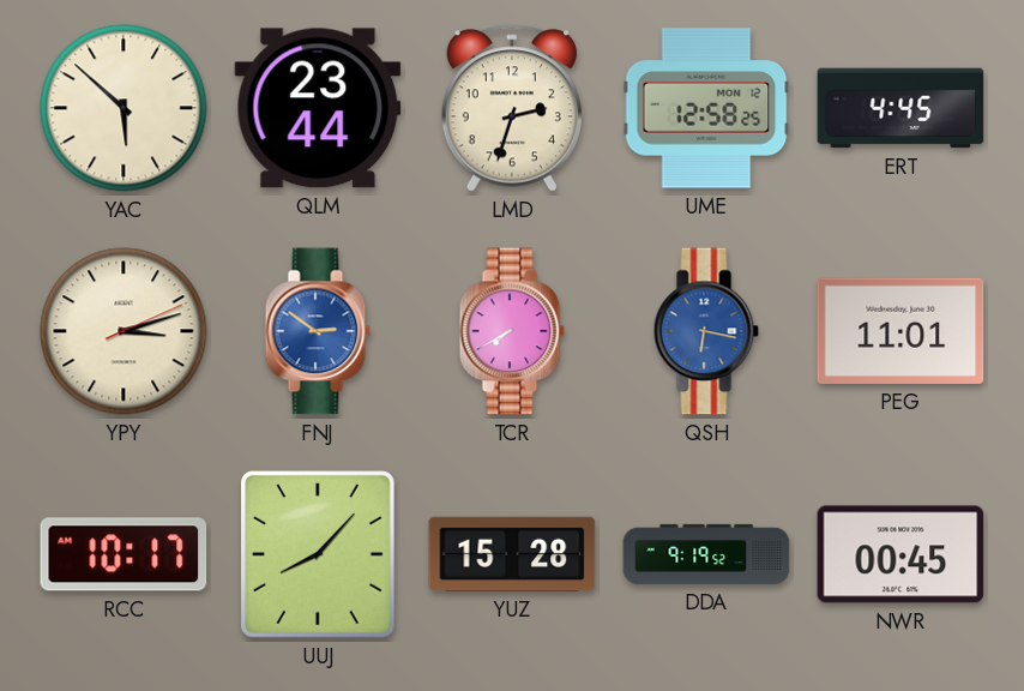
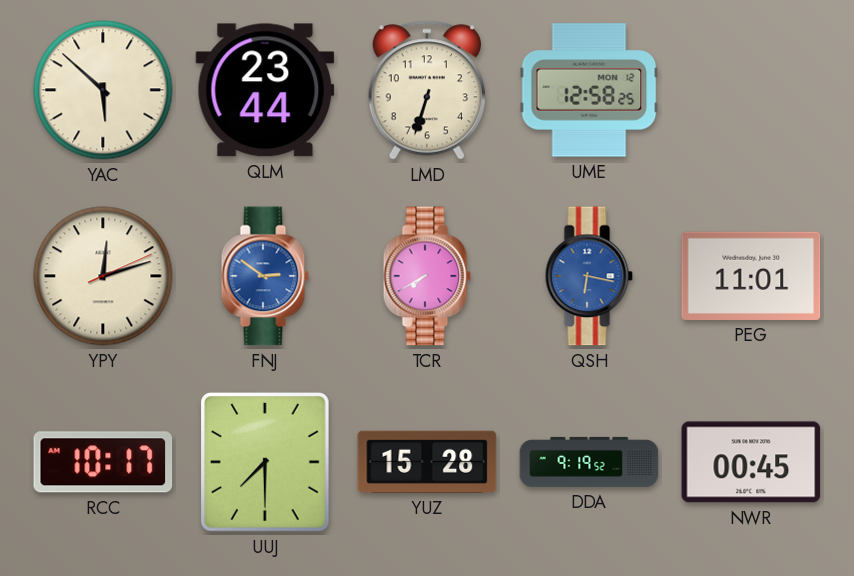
LMD: 2:33 -> 6:33 (427, 90)
ERT: 4:45 -> none (900, 108)
YPY: 3:12 -> 12:12 (103, 276)
UUJ: 8:07 -> 7:30 (266, 463)
